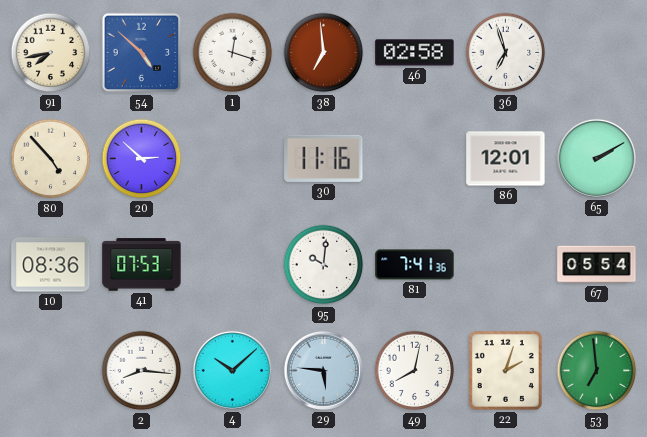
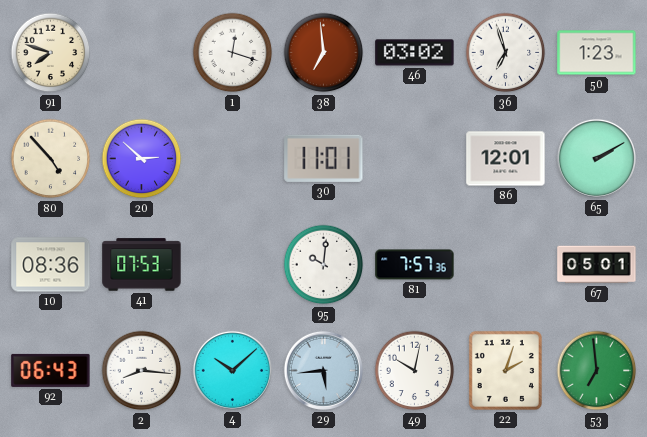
91: 7:43 -> 7:48 (51, 53)
54: 4:52 -> none (142, 53)
46: 02:58 -> 03:02 (415, 53)
50: none -> 1:23 (597, 53)
30: 11:16 -> 11:01 (324, 158)
81: 7:41 -> 7:57 (415, 265)
67: 05:54 -> 05:01 (597, 265)
92: none -> 06:43 (51, 370)
29: 5:46 -> 5:44 (323, 370)
49: 8:02 -> 10:02 (415, 371)
